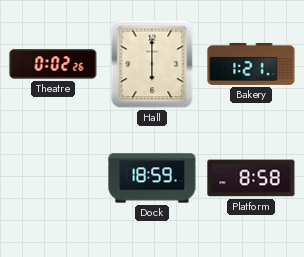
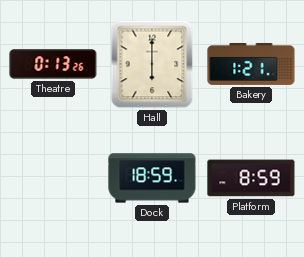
Theatre: 0:02 -> 0:13 (53, 64)
Platform: 8:58 -> 8:59 (251, 178)
